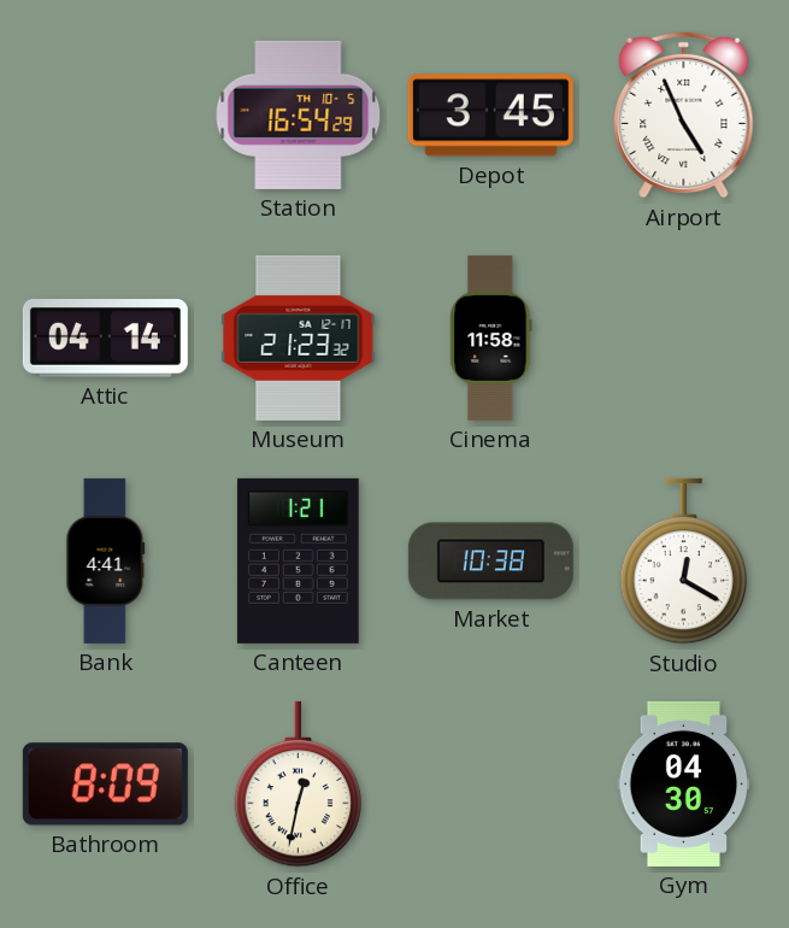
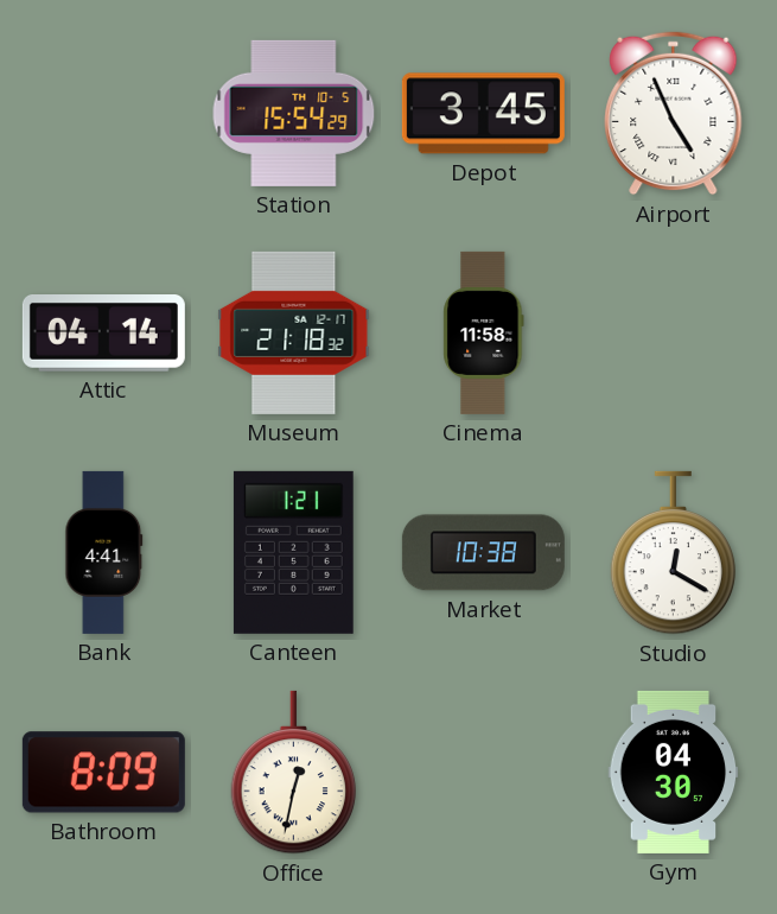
Station: 16:54 -> 15:54 (294, 113)
Museum: 21:23 -> 21:18 (294, 332)
